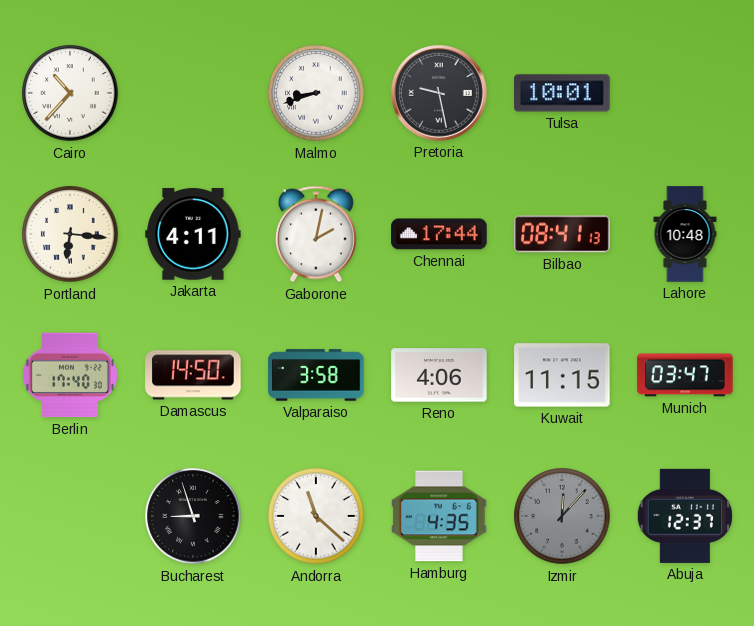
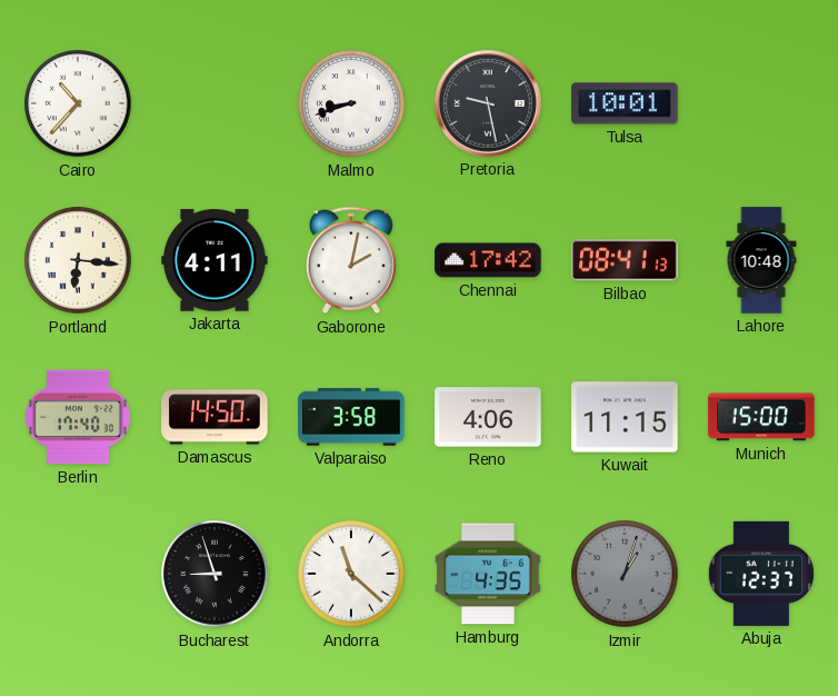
Chennai: 17:44 -> 17:42 (488, 260)
Munich: 03:47 -> 15:00 (761, 417)
Izmir: 12:07 -> 1:03 (625, 574)
